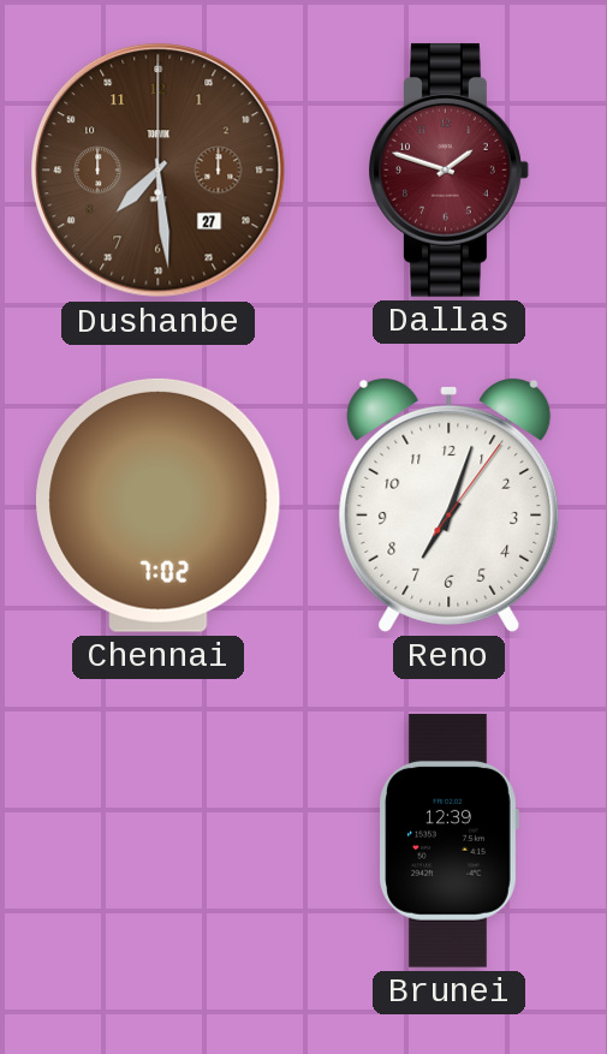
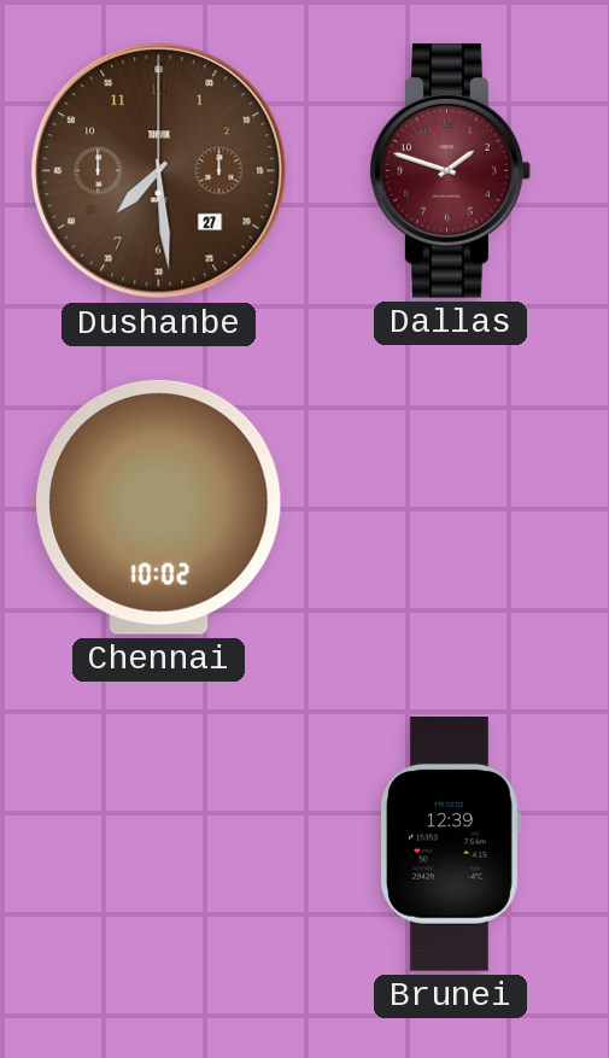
Chennai: 7:02 -> 10:02 (159, 507)
Reno: 7:03 -> none (450, 505)
